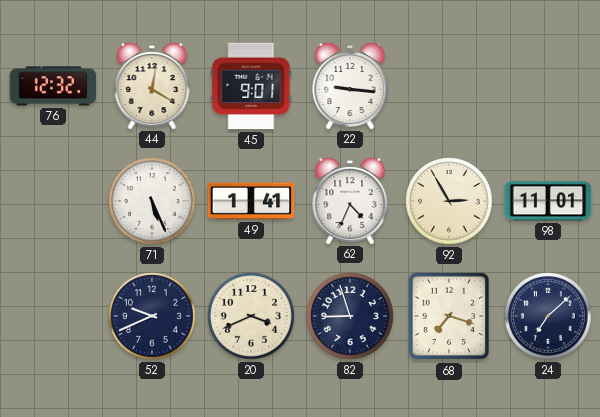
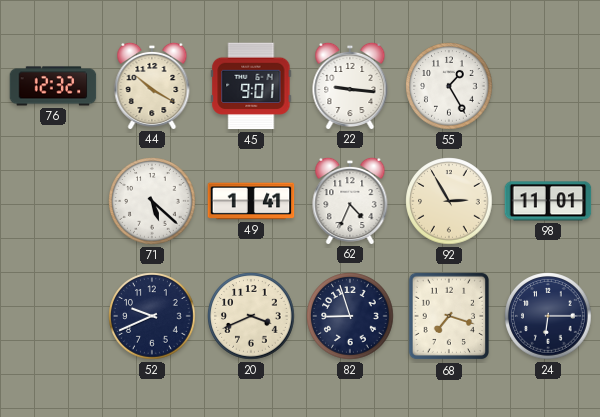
44: 12:20 -> 10:20 (152, 85)
55: none -> 1:25 (449, 86)
71: 5:26 -> 5:22 (152, 201)
24: 7:08 -> 6:15 (548, 316)
